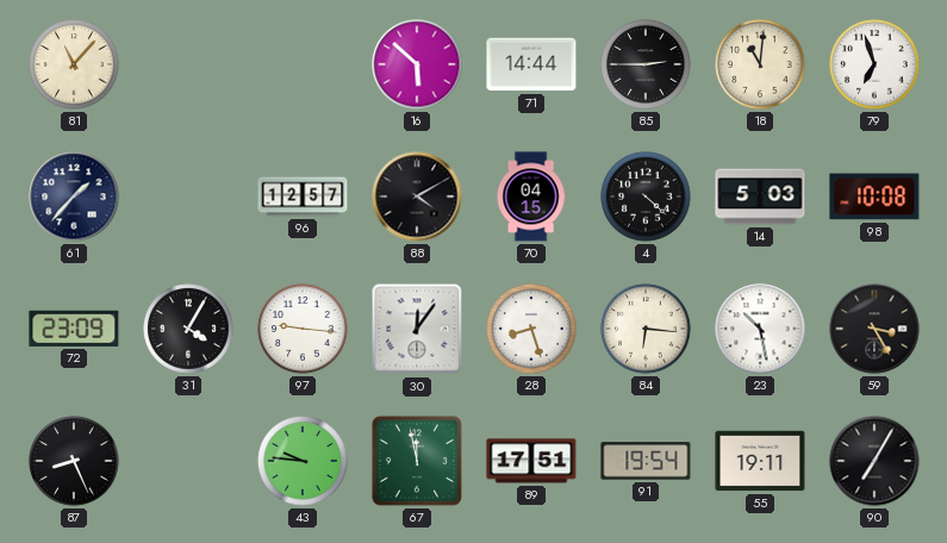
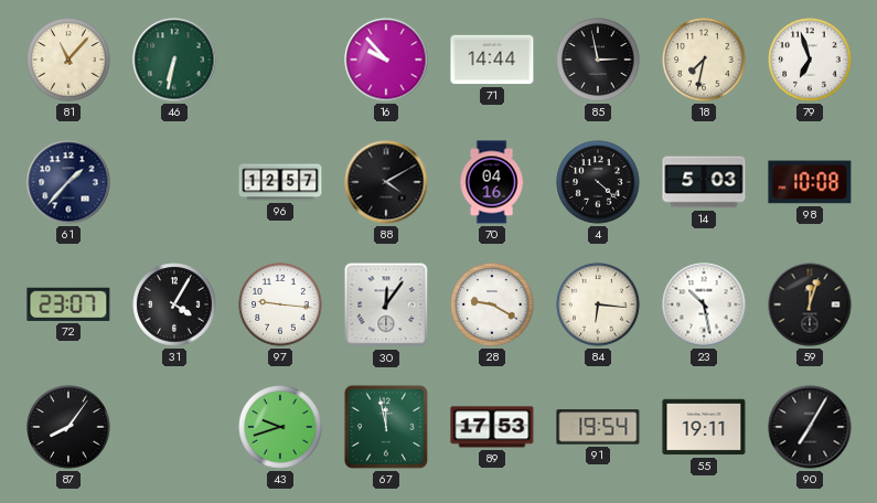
46: none -> 6:32 (174, 60)
16: 5:52 -> 9:53 (386, 60)
85: 2:45 -> 2:58 (598, 60)
18: 11:01 -> 7:32 (704, 60)
70: 04:15 -> 04:16 (492, 182)
72: 23:09 -> 23:07 (68, 304)
28: 8:27 -> 9:20 (492, 304)
59: 3:25 -> 12:03 (810, 304)
87: 8:26 -> 8:06 (68, 427)
43: 9:46 -> 9:42 (280, 427)
89: 17:51 -> 17:53 (492, 427)
